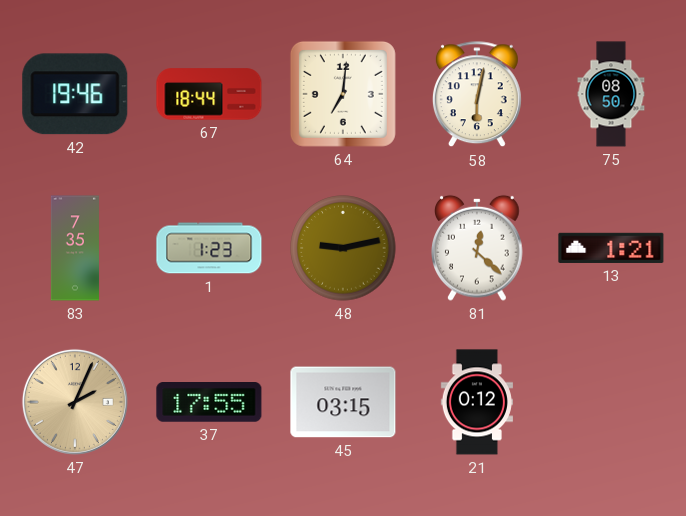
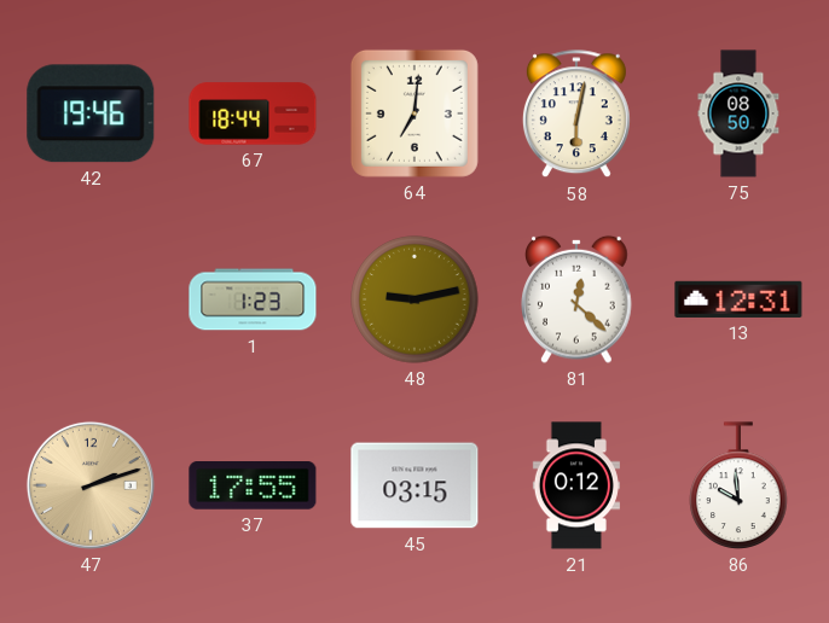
83: 7:35 -> none (75, 248)
13: 1:21 -> 12:31 (738, 299)
47: 2:04 -> 2:12 (91, 485)
86: none -> 9:59 (738, 485)
